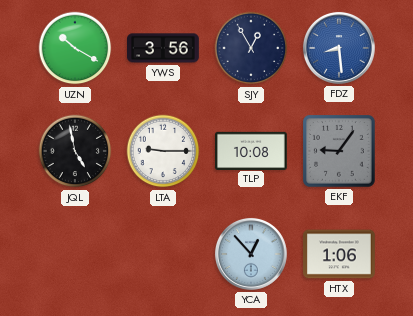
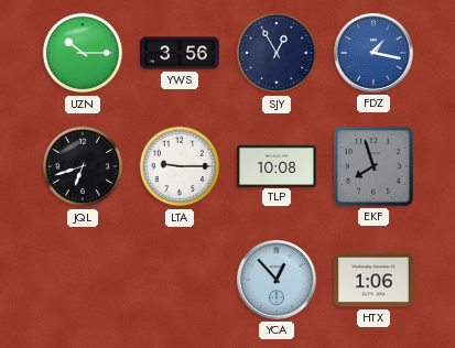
UZN: 10:20 -> 10:15 (83, 53)
FDZ: 8:29 -> 1:17 (373, 53)
JQL: 4:58 -> 6:42 (83, 166)
EKF: 9:06 -> 7:57 (375, 167)
